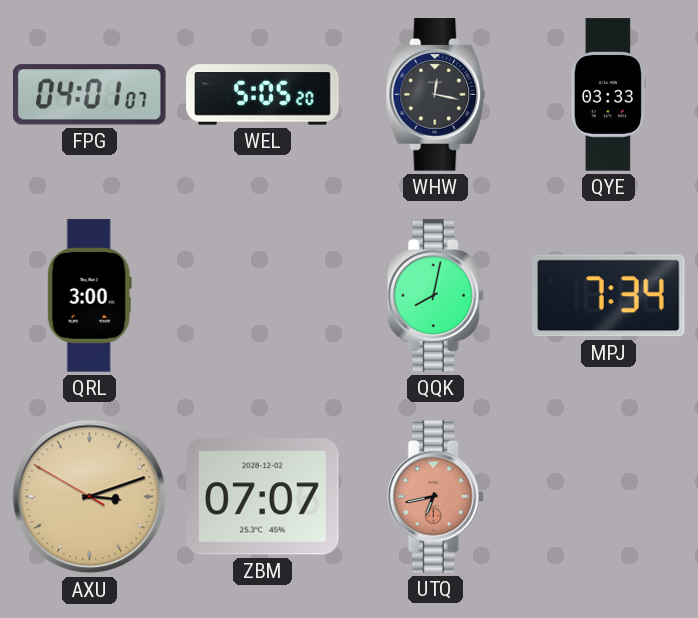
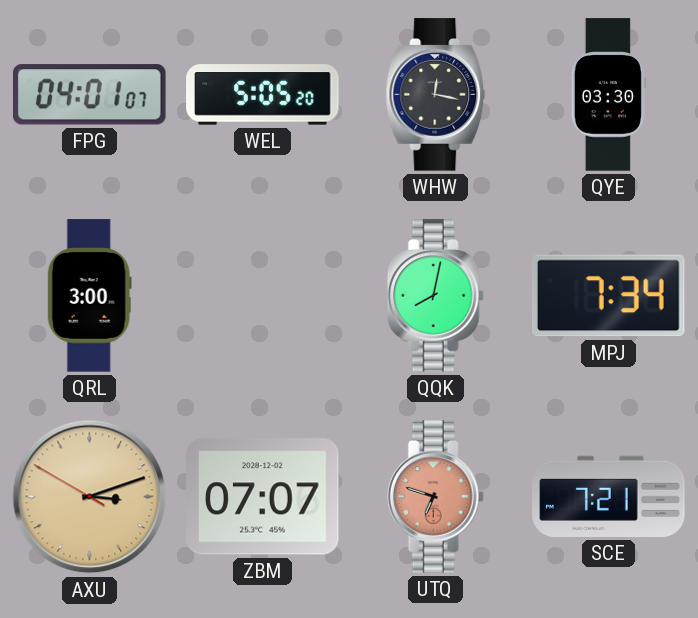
QYE: 03:33 -> 03:30 (608, 95)
UTQ: 6:43 -> 6:48 (435, 497)
SCE: none -> 7:21 (609, 496)
